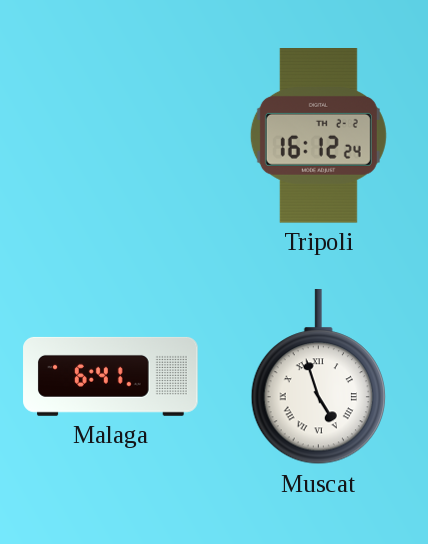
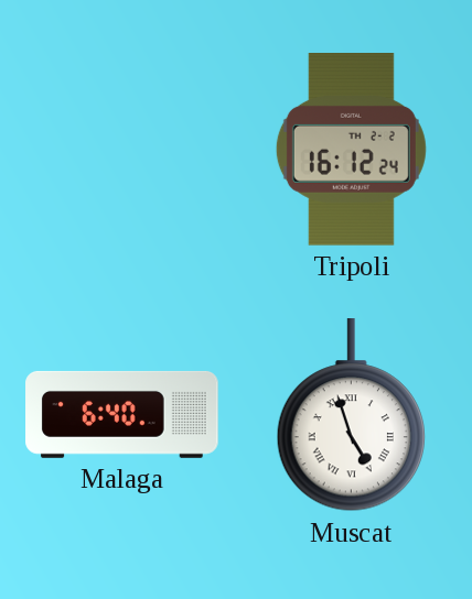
Malaga: 6:41 -> 6:40 (122, 414)
